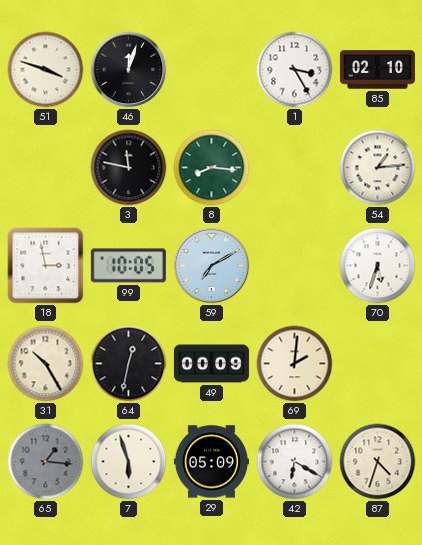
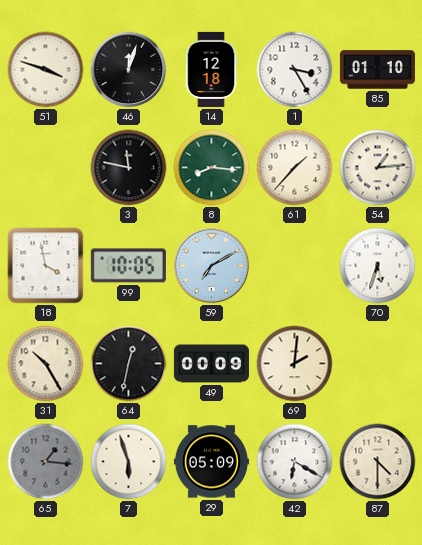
14: none -> 12:18 (211, 69)
85: 02:10 -> 01:10 (377, 70)
61: none -> 1:37 (295, 168)
18: 2:58 -> 3:58 (46, 266)
87: 4:33 -> 4:30 (378, 462)
